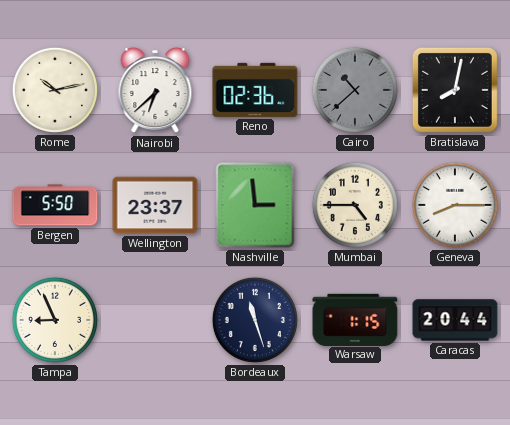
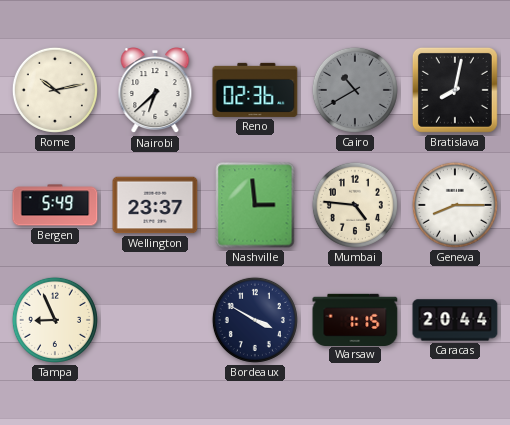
Cairo: 10:38 -> 10:40 (355, 90)
Bergen: 5:50 -> 5:49 (55, 205)
Mumbai: 4:45 -> 4:46 (355, 205)
Bordeaux: 11:27 -> 3:50 (255, 320)
